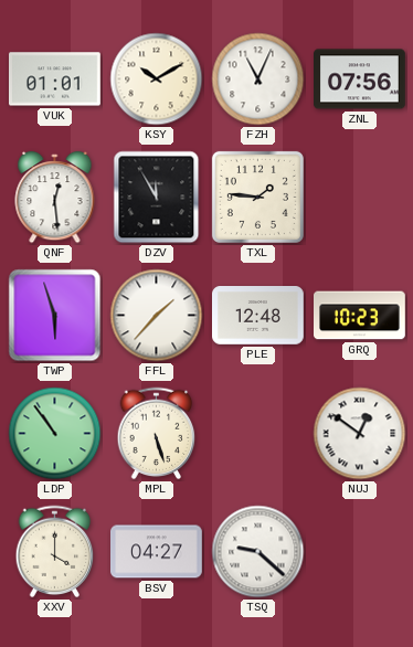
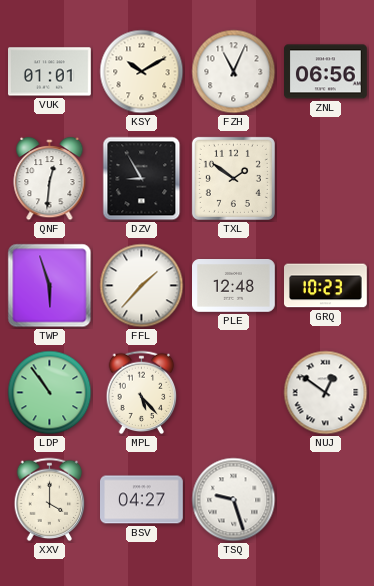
ZNL: 07:56 -> 06:56 (326, 72)
QNF: 12:29 -> 12:31 (50, 179)
DZV: 11:55 -> 8:55 (142, 179)
TXL: 1:46 -> 1:51 (233, 178)
MPL: 5:27 -> 5:23 (142, 393)
TSQ: 9:22 -> 9:27 (234, 500)
